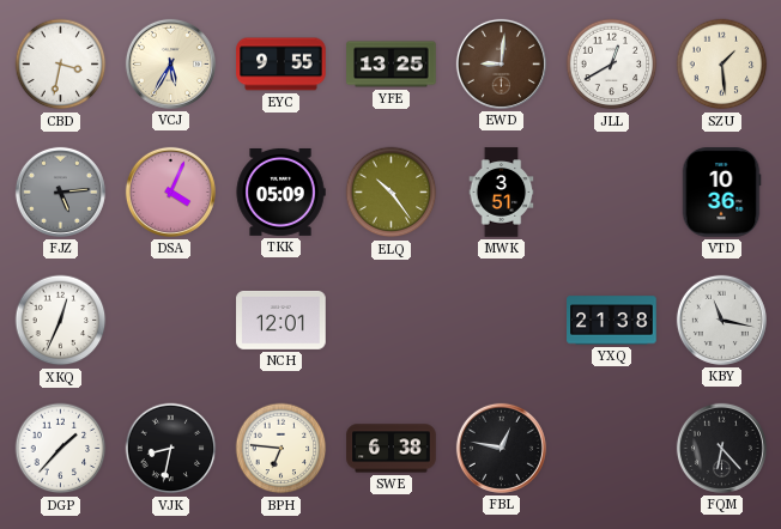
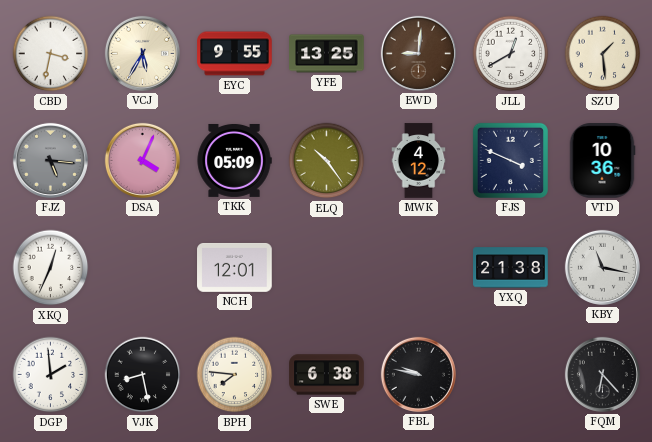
FJZ: 5:14 -> 5:16 (50, 160)
MWK: 3:51 -> 4:12 (419, 161)
FJS: none -> 3:49 (510, 160)
DGP: 1:37 -> 1:59 (51, 375)
VJK: 8:32 -> 8:28 (143, 375)
BPH: 6:46 -> 7:46 (235, 375)
FBL: 12:47 -> 9:47 (418, 374)
